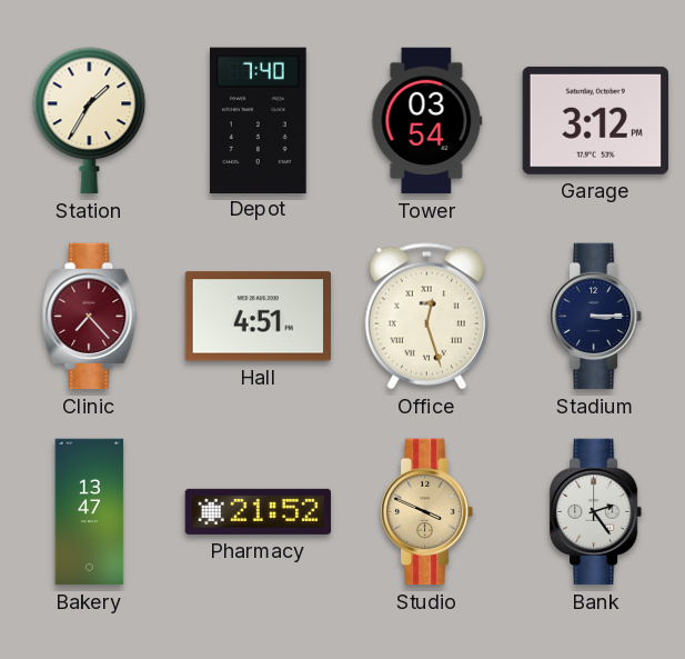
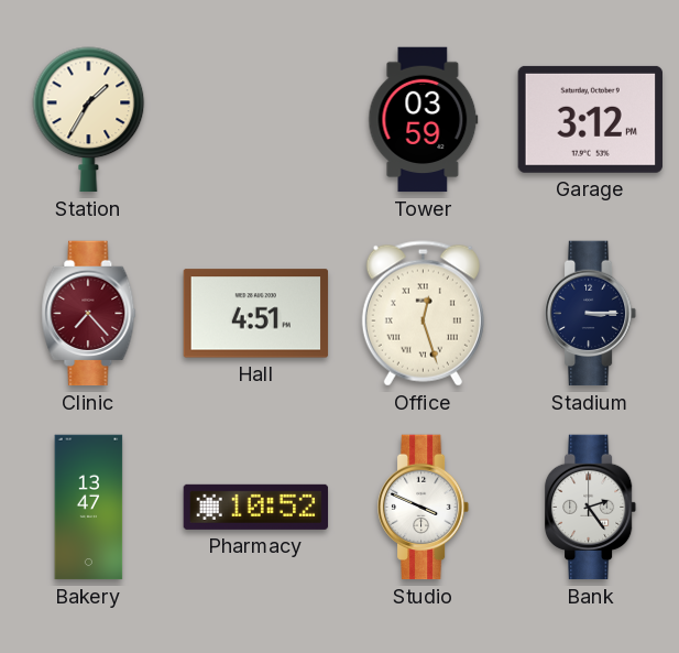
Depot: 7:40 -> none (259, 120)
Tower: 03:54 -> 03:59 (424, 120)
Pharmacy: 21:52 -> 10:52 (256, 507)
Studio dial: champagne -> white (424, 508)
